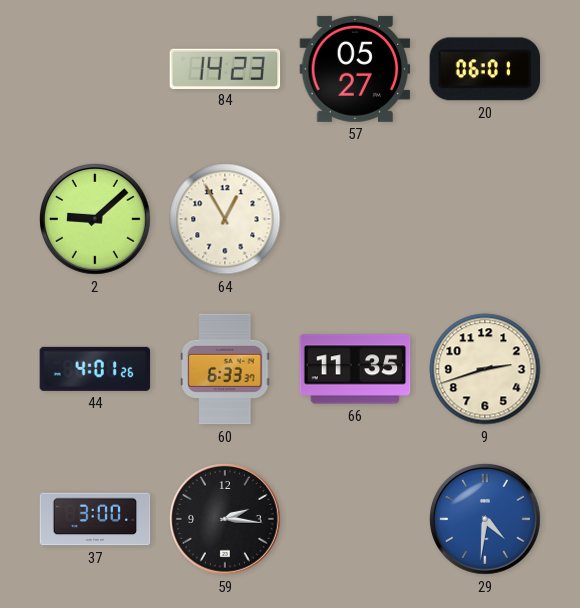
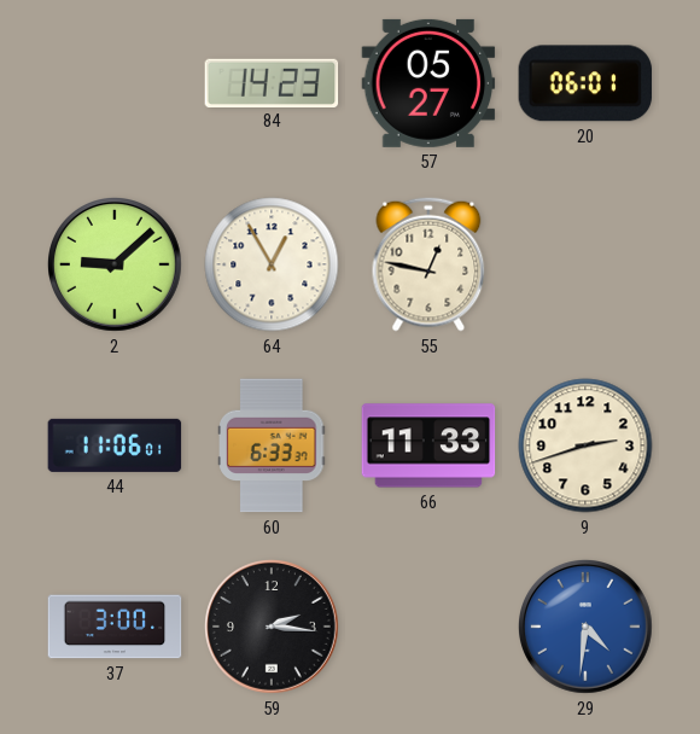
55: none -> 12:47 (428, 264)
44: 4:01 -> 11:06 (115, 445)
66: 11:35 -> 11:33 (428, 445)
